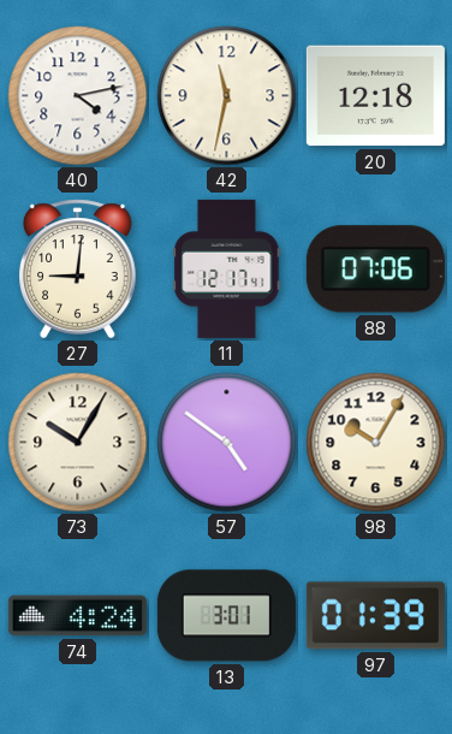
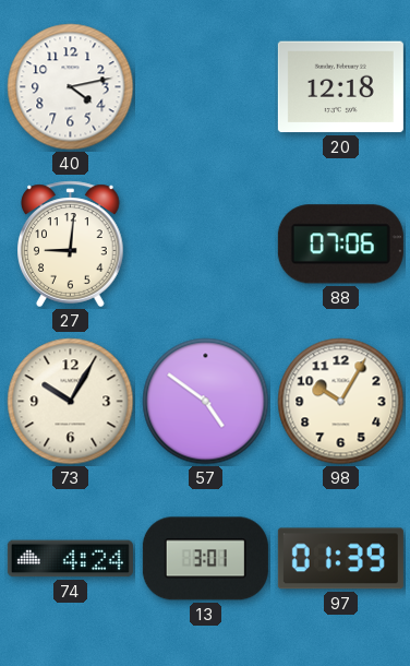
42: 11:32 -> none (227, 96)
11: 12:17 -> none (227, 268)
